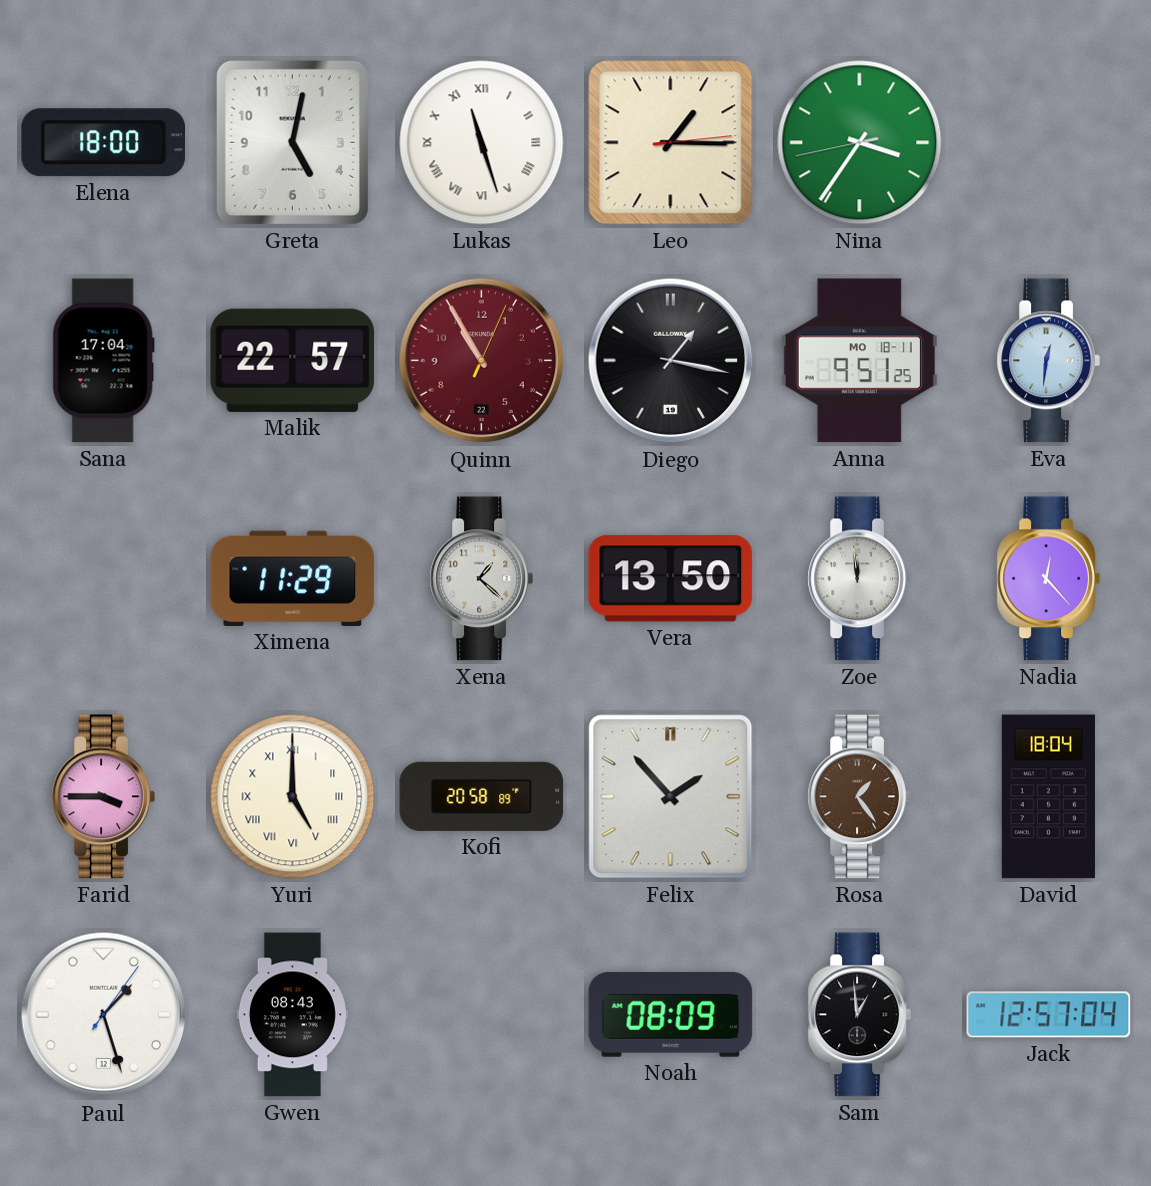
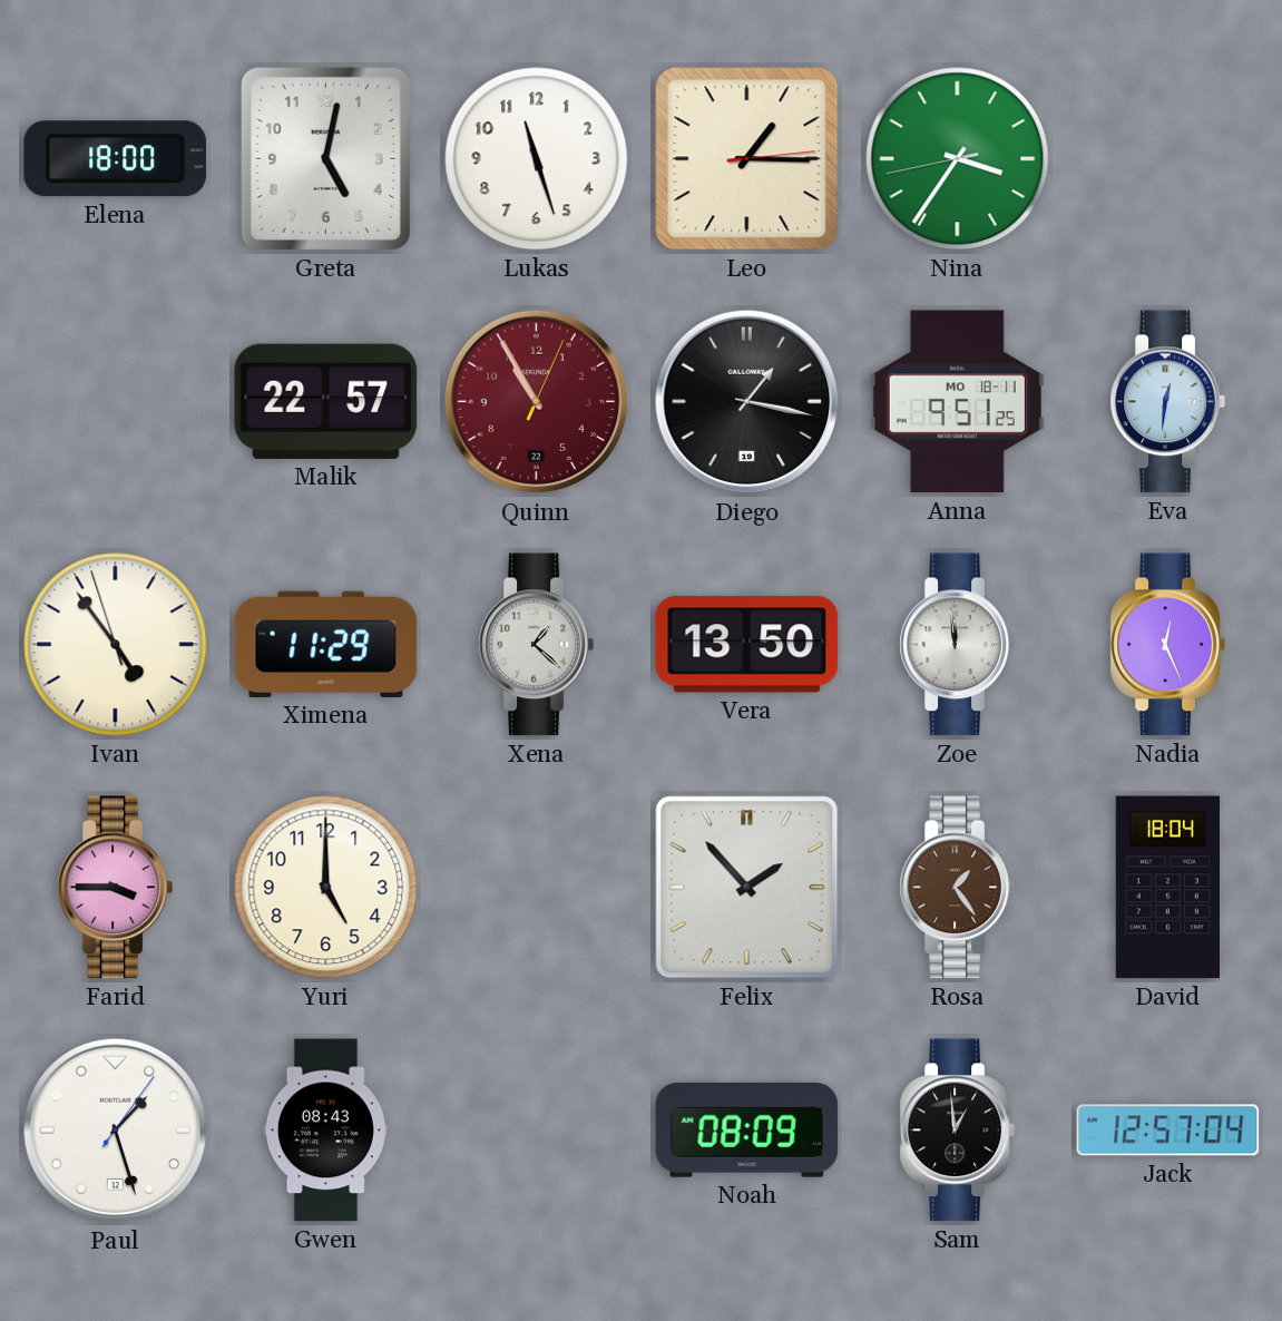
Lukas numerals: Roman -> Arabic (537, 159)
Sana: 17:04 -> none (103, 361)
Ivan: none -> 4:53 (116, 645)
Nadia: 12:23 -> 12:26 (1167, 645)
Yuri numerals: Roman -> Arabic (326, 888)
Kofi: 20:58 -> none (482, 796)
